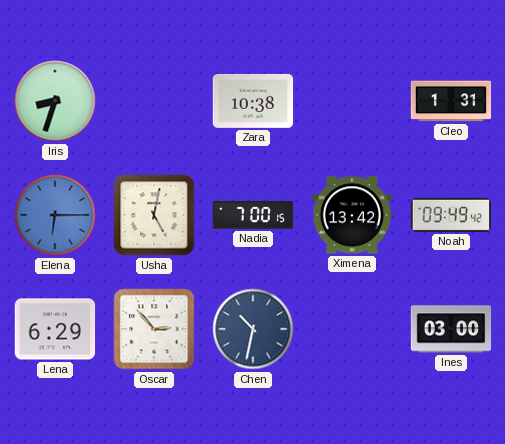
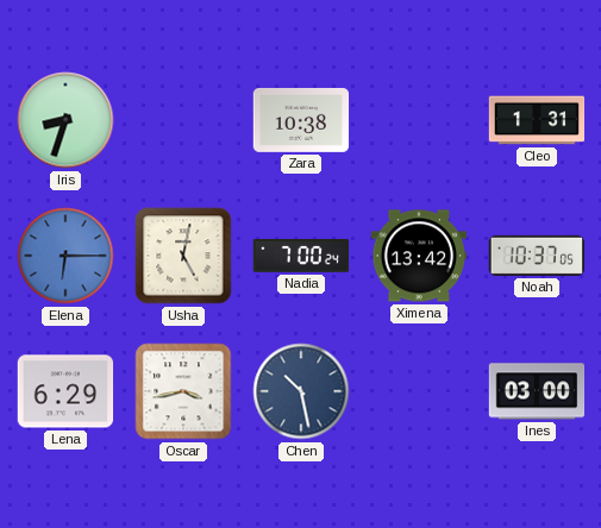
Nadia: 7:00:15 -> 7:00:24 (300, 256)
Noah: 09:49 -> 10:37 (536, 256)
Oscar: 2:53 -> 3:43 (183, 391)
Chen: 10:32 -> 10:28 (301, 391)
